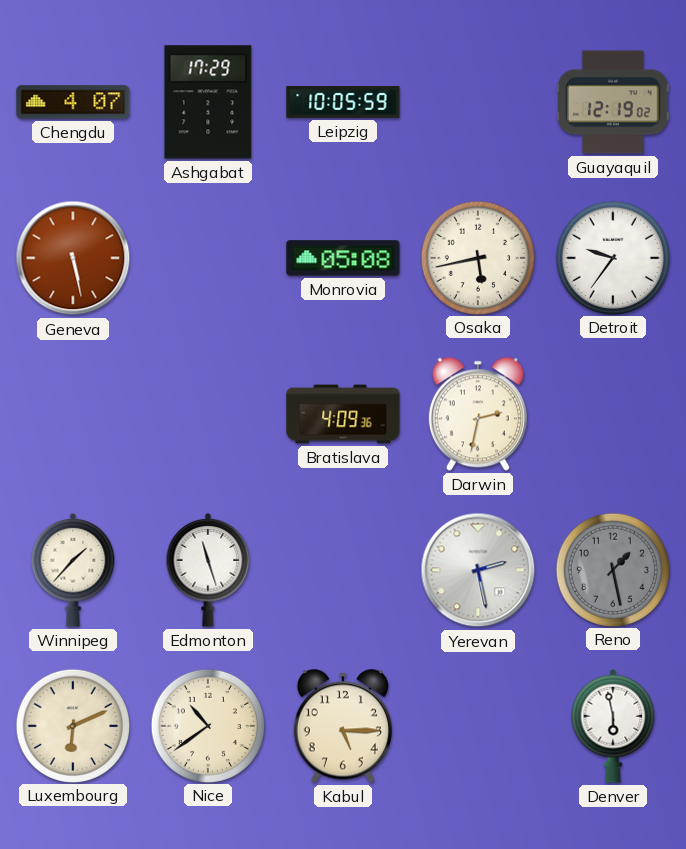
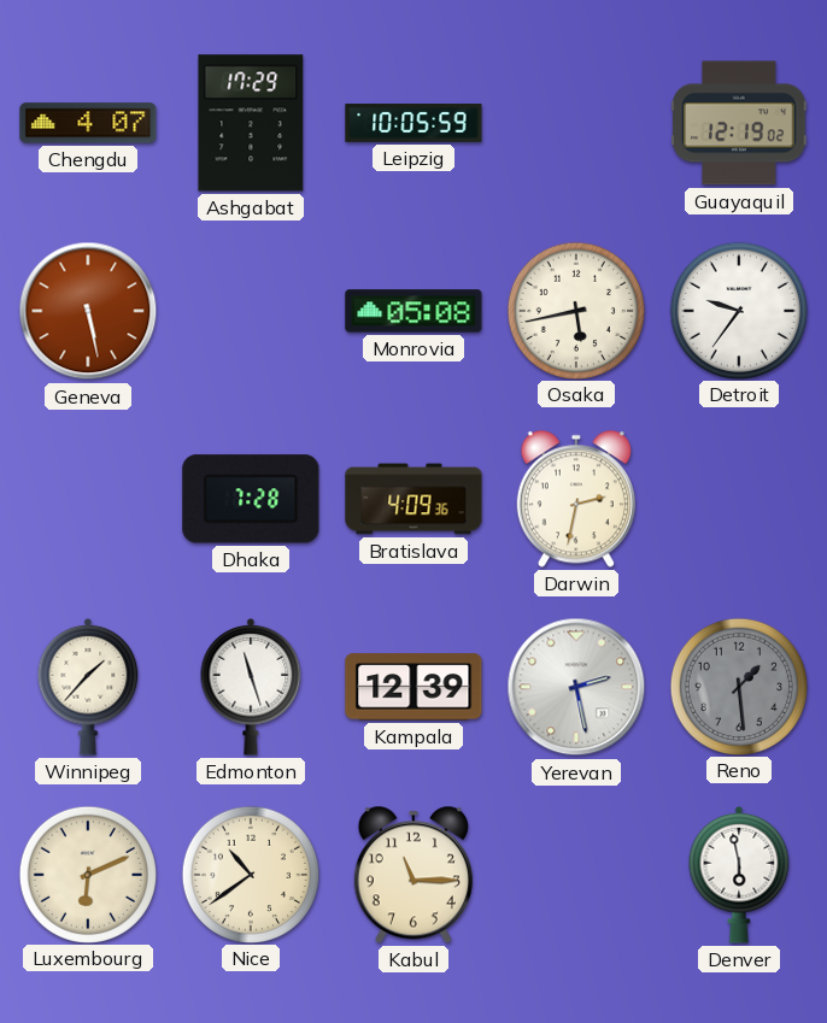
Dhaka: none -> 7:28 (251, 499)
Kampala: none -> 12:39 (413, 687)
Reno: 1:28 -> 1:29 (738, 686)
Kabul: 5:15 -> 11:15 (413, 875)
